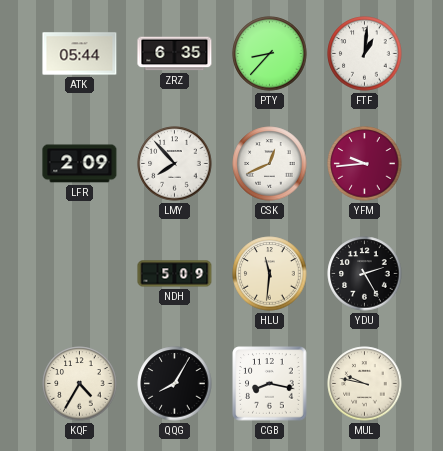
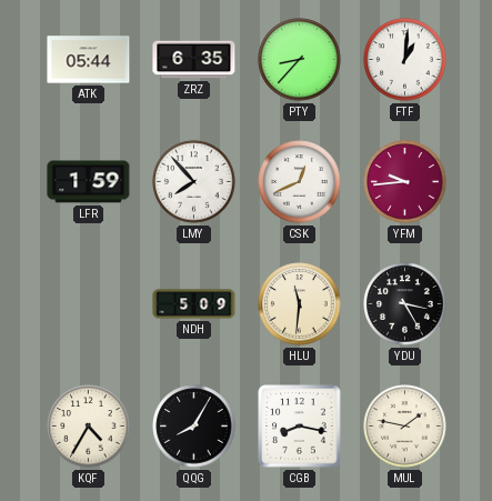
LFR: 2:09 -> 1:59 (89, 182)
YDU: 2:25 -> 3:25 (405, 304)
MUL: 9:47 -> 1:47 (405, 427)
